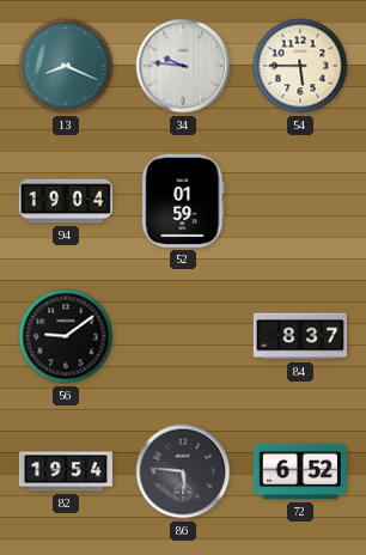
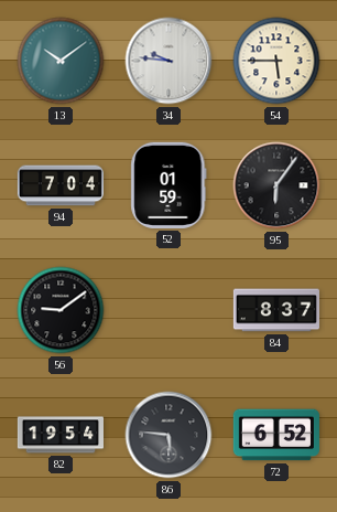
13: 8:19 -> 10:09 (61, 61)
94: 19:04 -> 7:04 (61, 185)
95: none -> 6:06 (276, 185)
